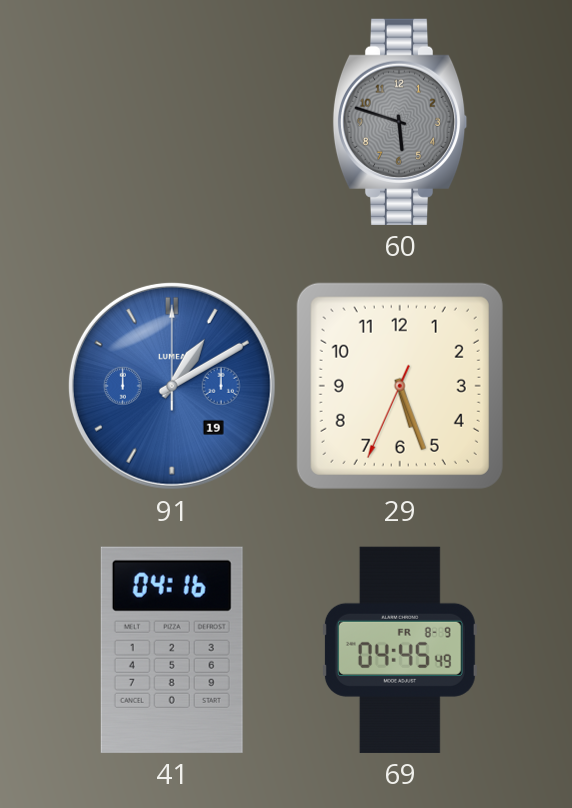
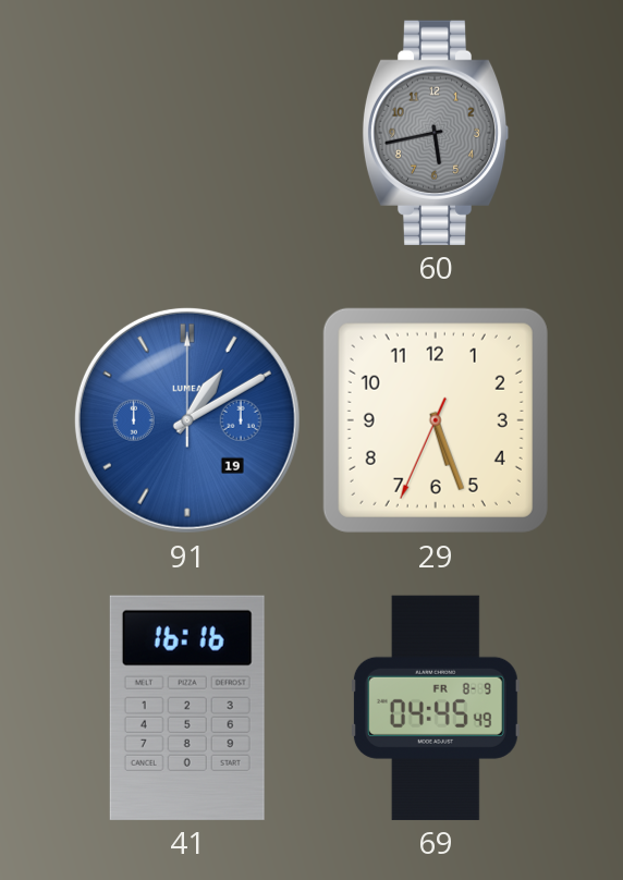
60: 5:48 -> 5:43 (436, 133)
41: 04:16 -> 16:16 (187, 708)
